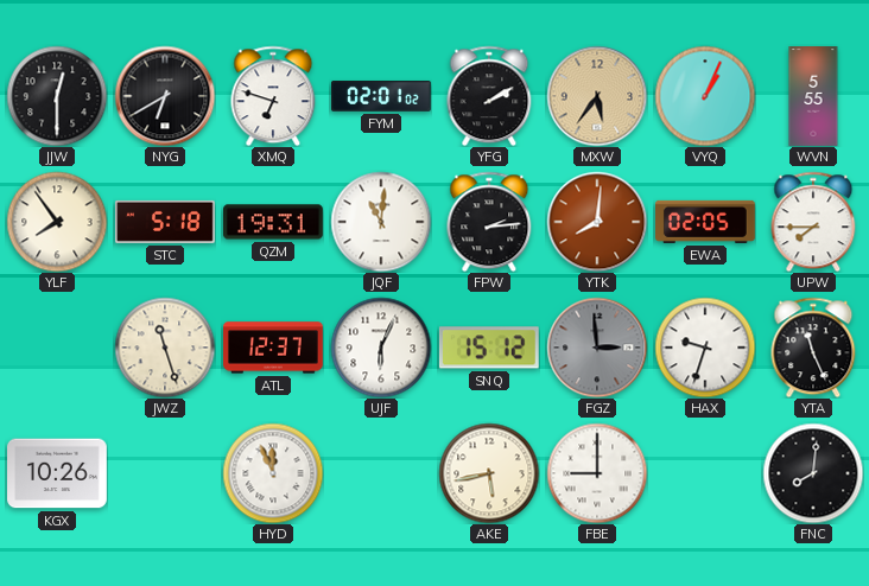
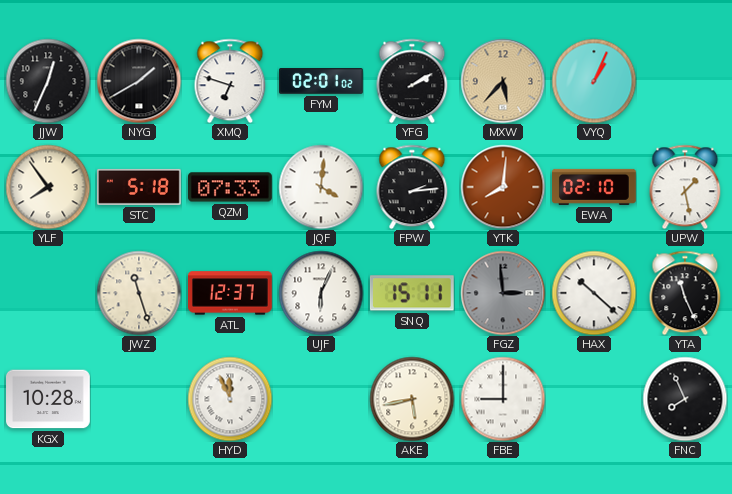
JJW: 12:30 -> 12:34 (48, 81)
NYG: 6:40 -> 1:40 (139, 81)
MXW: 5:36 -> 5:37 (503, 81)
WVN: 5:55 -> none (813, 96)
QZM: 19:31 -> 07:33 (231, 187)
JQF: 11:01 -> 4:01 (321, 187)
EWA: 02:05 -> 02:10 (595, 187)
UPW: 7:45 -> 1:28 (685, 187)
SNQ: 15:12 -> 15:11 (412, 293)
HAX: 9:33 -> 10:22 (594, 293)
KGX: 10:26 -> 10:28 (49, 399)
FNC: 8:01 -> 7:56 (685, 399)
